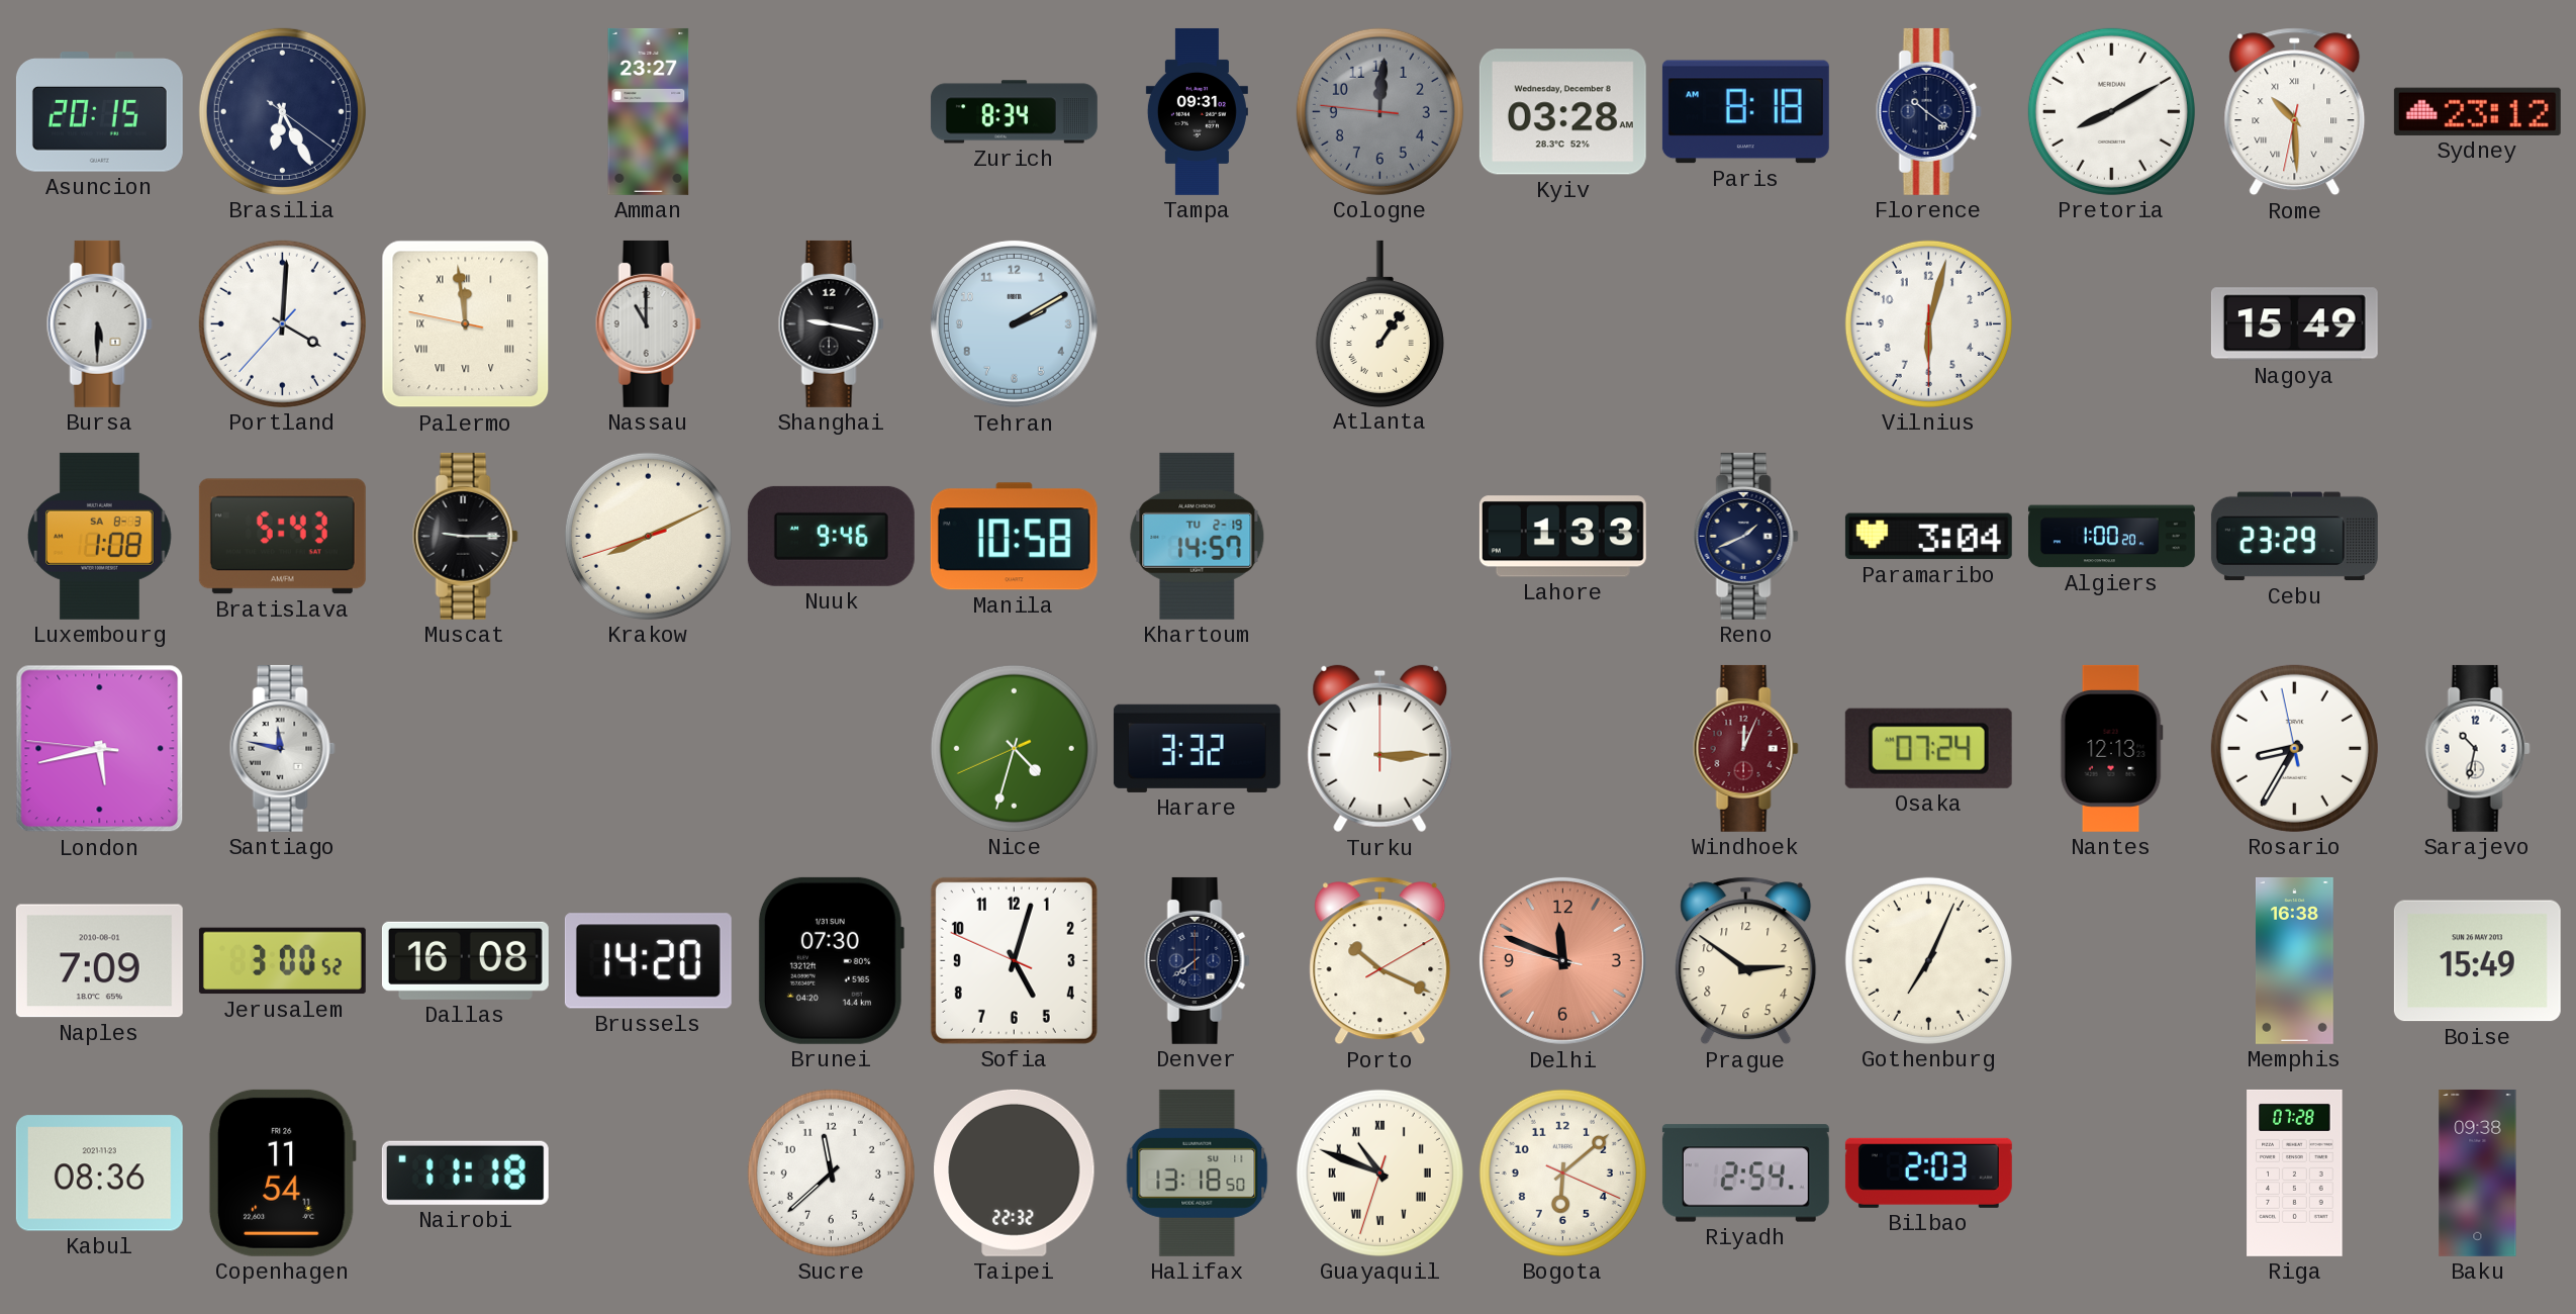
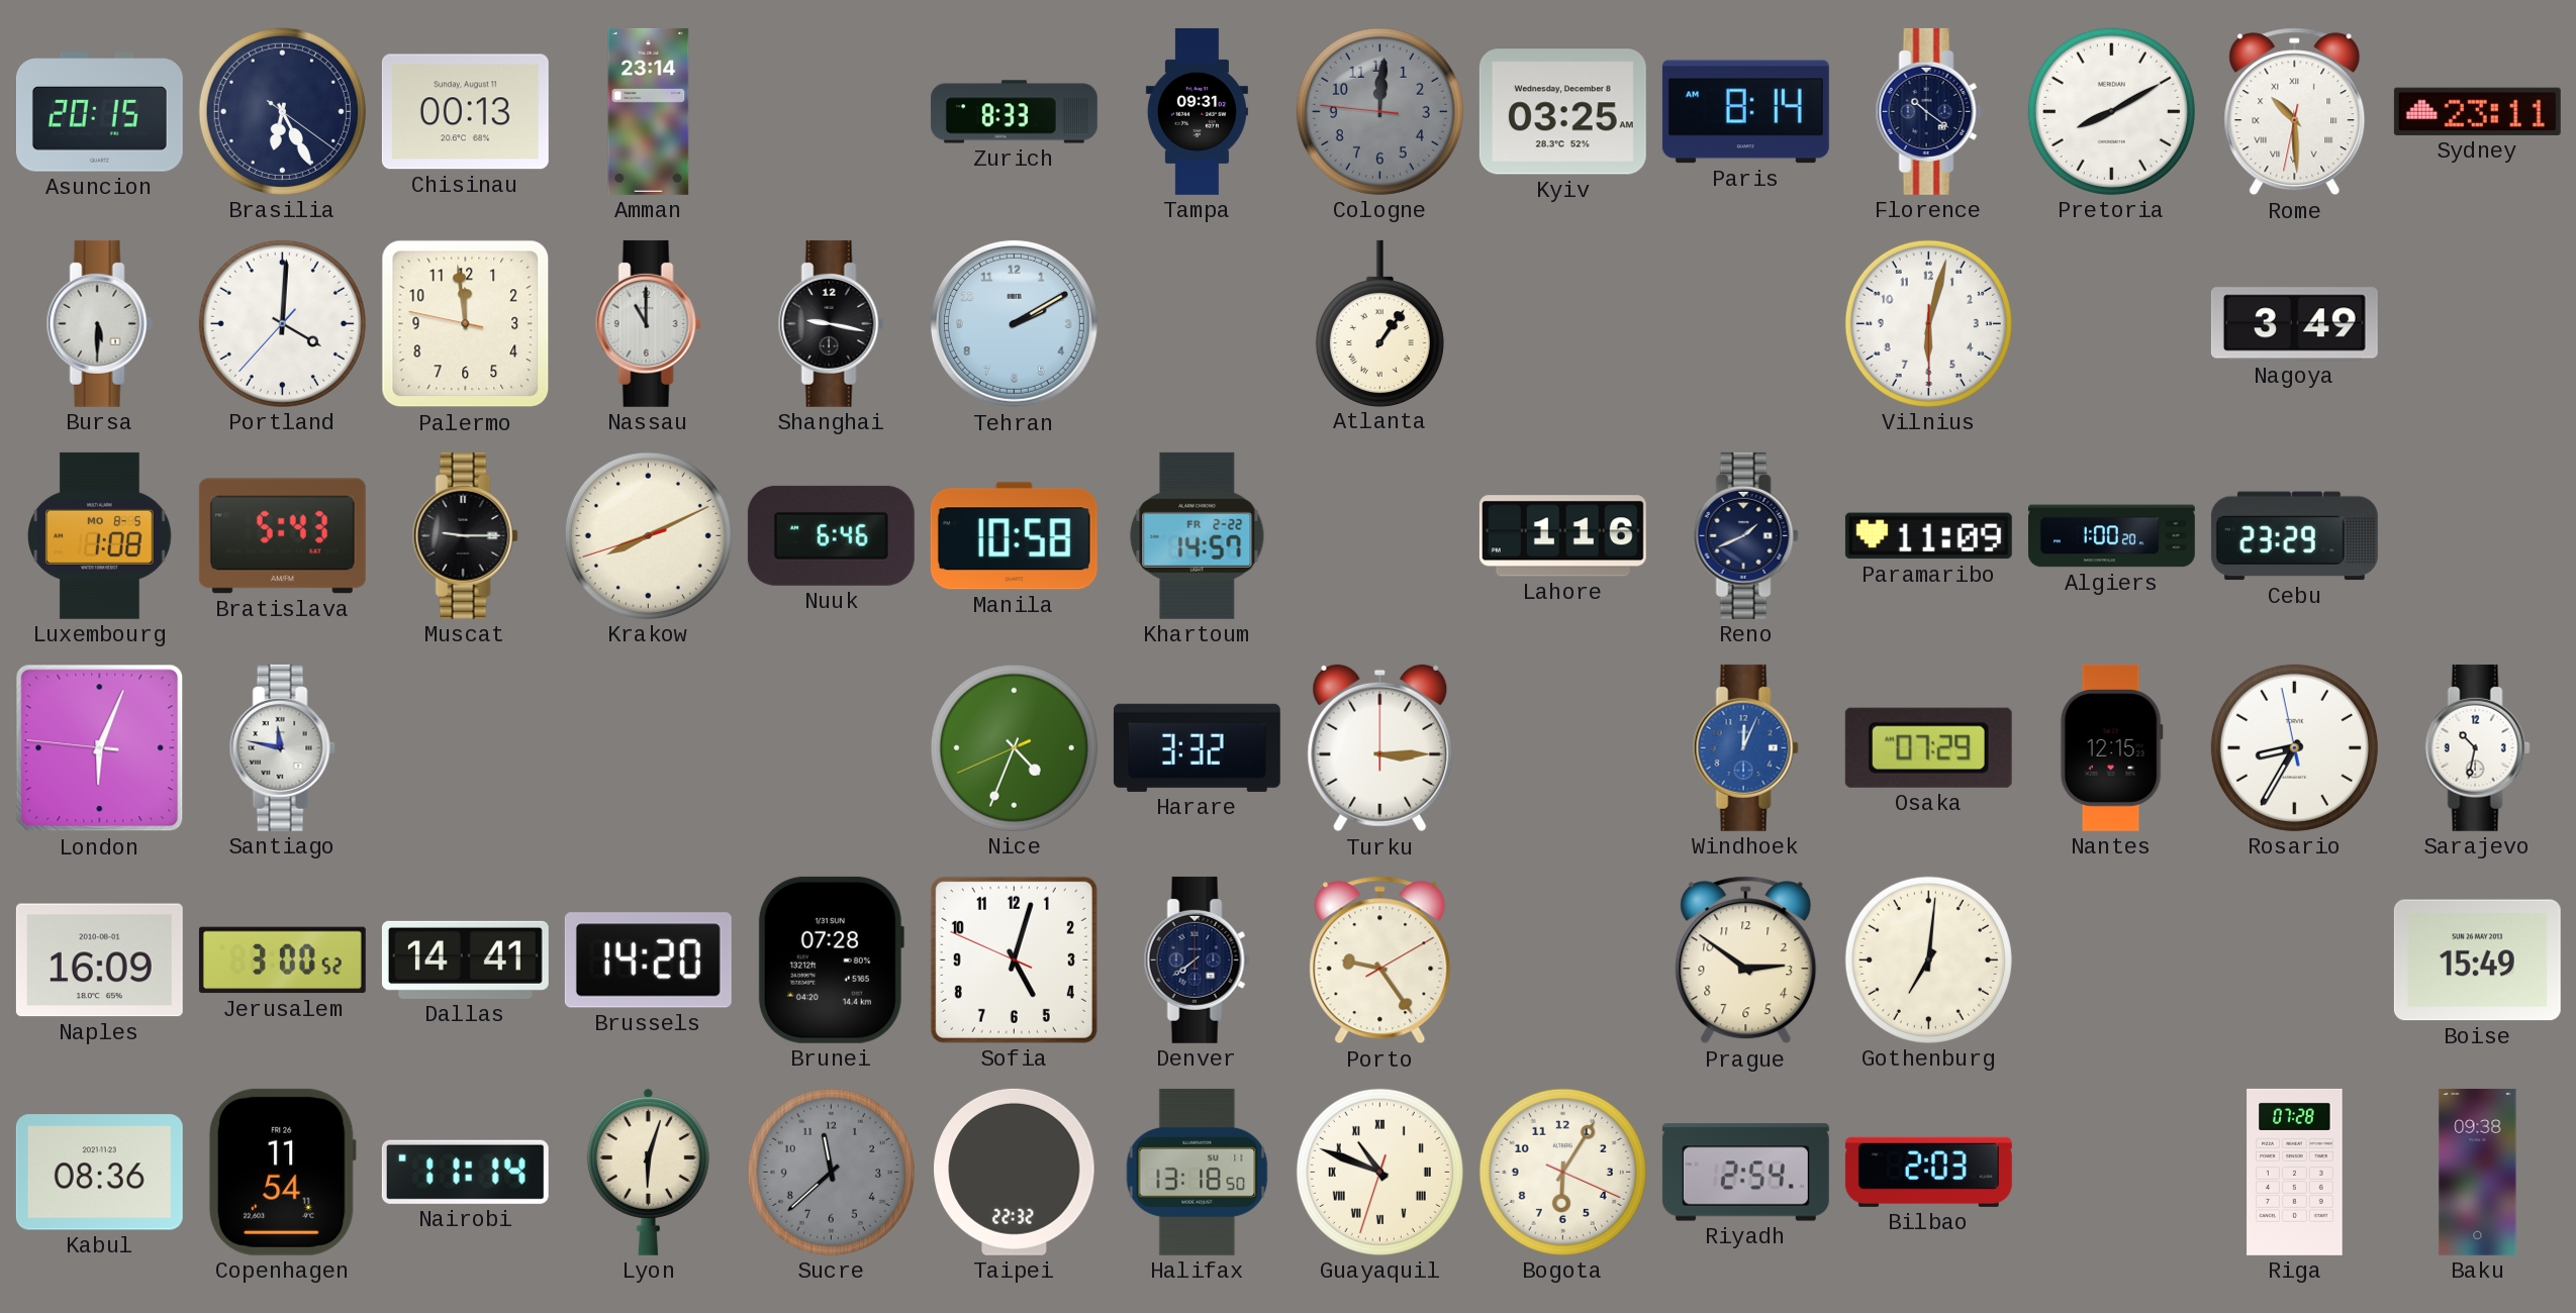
Chisinau: none -> 00:13 (465, 112)
Amman: 23:27 -> 23:14 (649, 111)
Zurich: 8:34 -> 8:33 (1014, 112)
Kyiv: 03:28 -> 03:25 (1562, 112)
Paris: 8:18 -> 8:14 (1745, 112)
Sydney: 23:12 -> 23:11 (2477, 111)
Palermo numerals: Roman -> Arabic (466, 324)
Nagoya: 15:49 -> 3:49 (2294, 324)
Luxembourg date: SA 8-3 -> MO 8-5 (100, 535)
Nuuk: 9:46 -> 6:46 (831, 535)
Khartoum date: TU 2-19 -> FR 2-22 (1198, 535)
Lahore: 1:33 -> 1:16 (1562, 536)
Paramaribo: 3:04 -> 11:09 (1928, 536)
London: 5:42 -> 6:03 (100, 748)
Nice: 4:32 -> 4:33 (1014, 747)
Windhoek dial: burgundy -> blue (1745, 747)
Osaka: 07:24 -> 07:29 (1928, 747)
Nantes: 12:13 -> 12:15 (2111, 747)
Naples: 7:09 -> 16:09 (99, 961)
Dallas: 16:08 -> 14:41 (465, 959)
Brunei: 07:30 -> 07:28 (831, 959)
Porto: 10:19 -> 9:24 (1380, 961)
Delhi: 11:48 -> none (1562, 960)
Gothenburg: 7:04 -> 7:01 (1928, 959)
Memphis: 16:38 -> none (2294, 960)
Nairobi: 11:18 -> 11:14 (465, 1172)
Lyon: none -> 6:03 (648, 1172)
Sucre dial: white -> grey (831, 1172)
Bogota: 6:08 -> 6:05 (1562, 1172)
